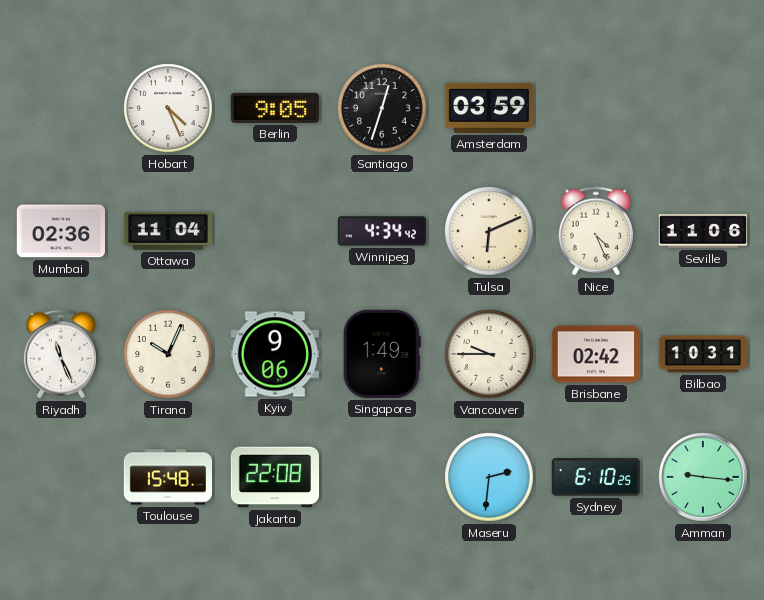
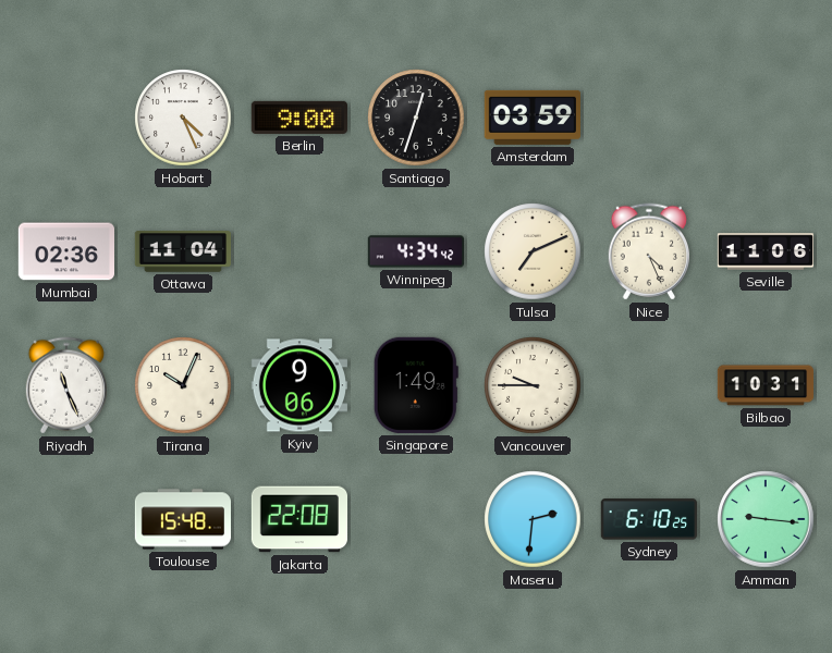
Berlin: 9:05 -> 9:00 (299, 118)
Tulsa: 6:11 -> 7:11 (533, 251)
Brisbane: 02:42 -> none (595, 354)
